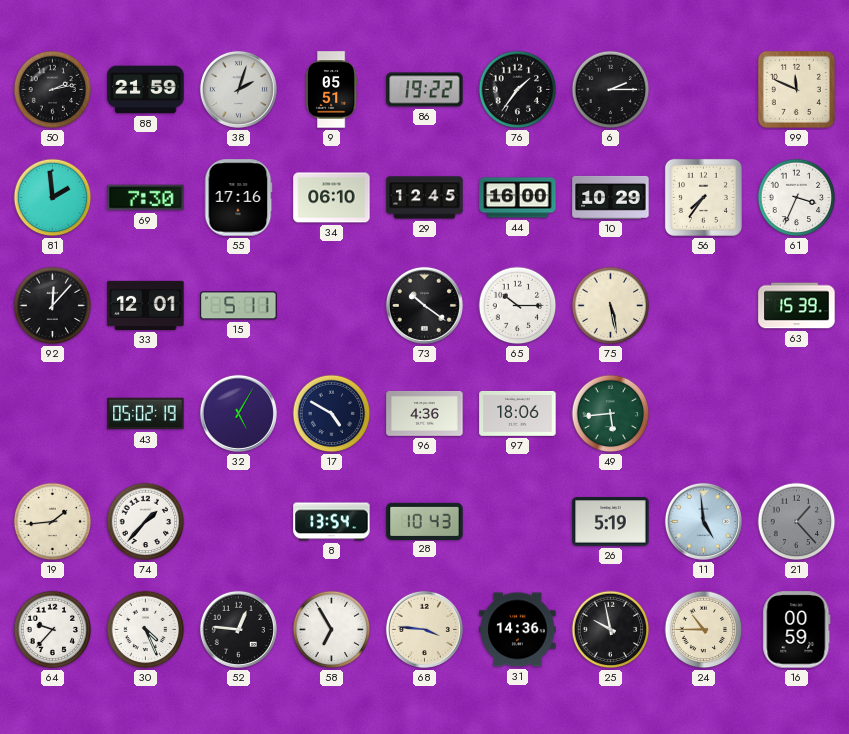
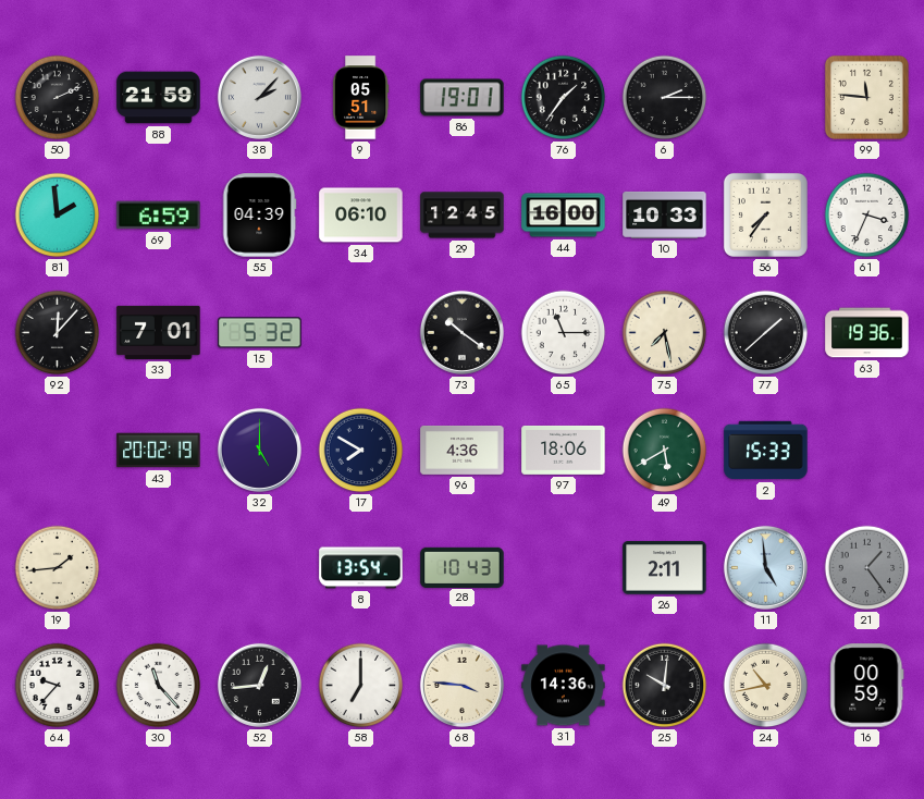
50: 2:13 -> 2:11 (58, 98)
38: 2:03 -> 2:07 (259, 97)
86: 19:22 -> 19:01 (463, 98)
99: 11:49 -> 11:46 (866, 97)
69: 7:30 -> 6:59 (159, 216)
55: 17:16 -> 04:39 (259, 216)
10: 10:29 -> 10:33 (665, 214)
33: 12:01 -> 7:01 (159, 332)
15: 5:11 -> 5:32 (260, 333)
65: 10:15 -> 11:15 (564, 333)
75: 5:28 -> 7:28 (665, 333)
77: none -> 1:38 (766, 333)
63: 15:39 -> 19:36 (867, 333)
43: 05:02 -> 20:02 (159, 451)
32: 5:05 -> 5:00 (259, 450)
17: 4:50 -> 7:50 (361, 451)
49: 5:44 -> 5:40 (665, 451)
2: none -> 15:33 (766, 451)
74: 1:37 -> none (146, 522)
26: 5:19 -> 2:11 (665, 568)
21: 1:23 -> 1:24 (867, 568)
30: 4:26 -> 11:23 (159, 686)
52: 12:46 -> 12:44 (259, 685)
58: 6:55 -> 7:00 (361, 686)
25: 9:58 -> 10:01 (665, 686)
24: 10:45 -> 10:43 (766, 686)
